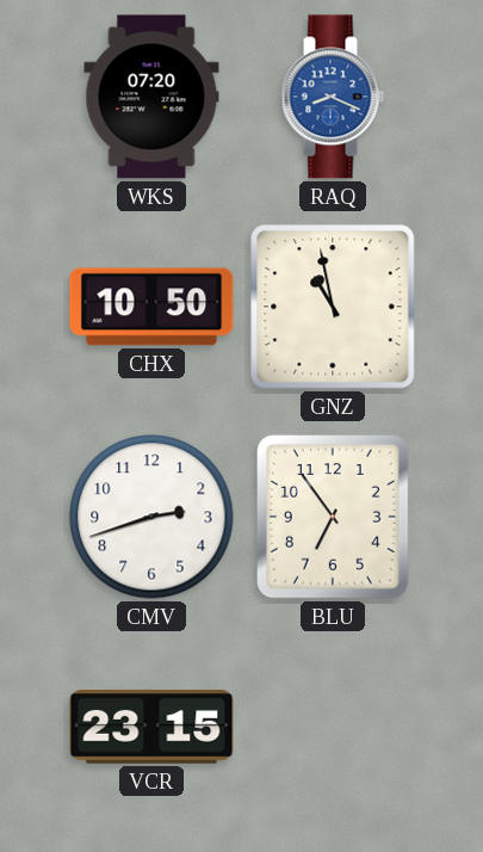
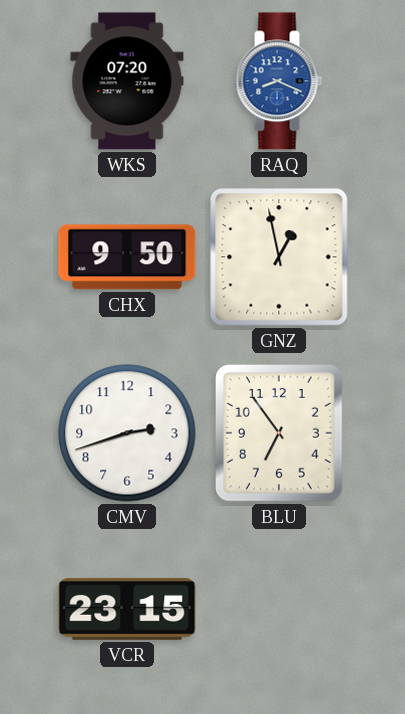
CHX: 10:50 -> 9:50 (127, 257)
GNZ: 10:58 -> 12:58 (279, 257)
